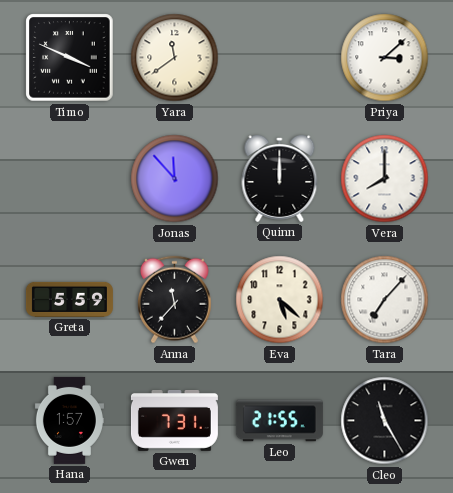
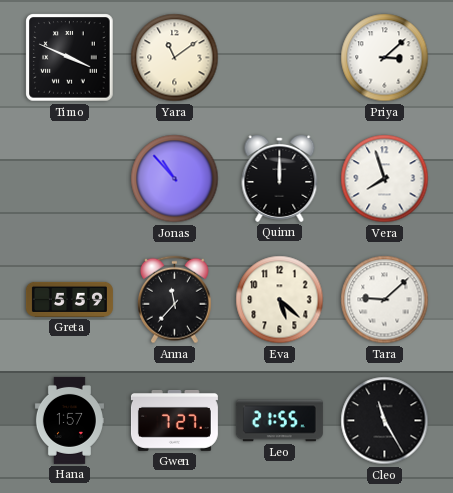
Yara: 11:39 -> 11:09 (175, 58)
Jonas: 11:53 -> 10:53 (175, 179)
Vera: 8:00 -> 7:57 (385, 179)
Tara: 7:07 -> 9:08 (385, 300)
Gwen: 7:31 -> 7:27 (174, 420)
